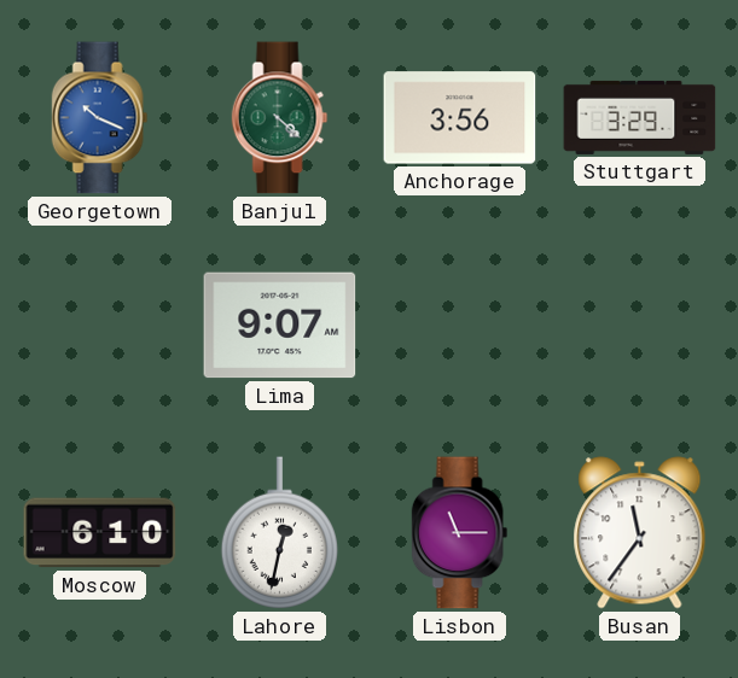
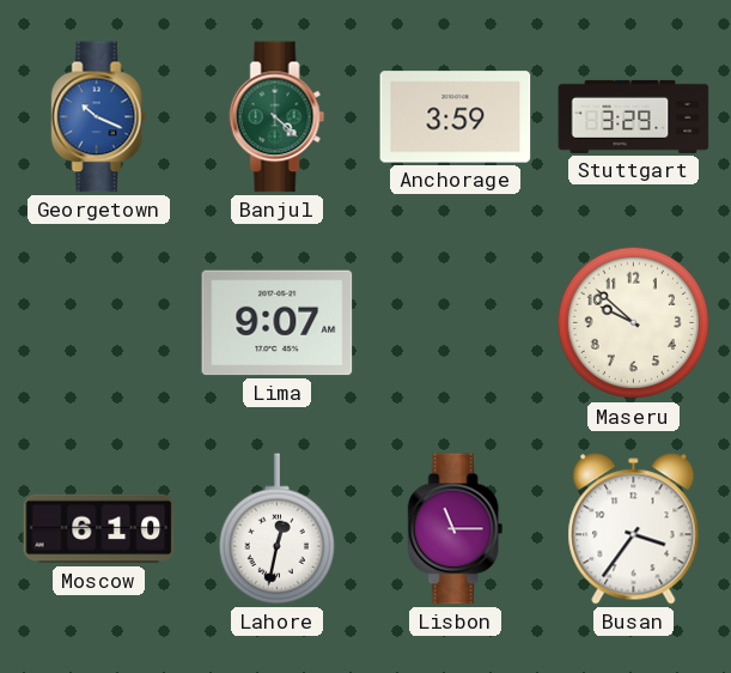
Anchorage: 3:56 -> 3:59 (456, 117)
Maseru: none -> 9:52 (634, 323)
Busan: 11:36 -> 3:36 (634, 529)
